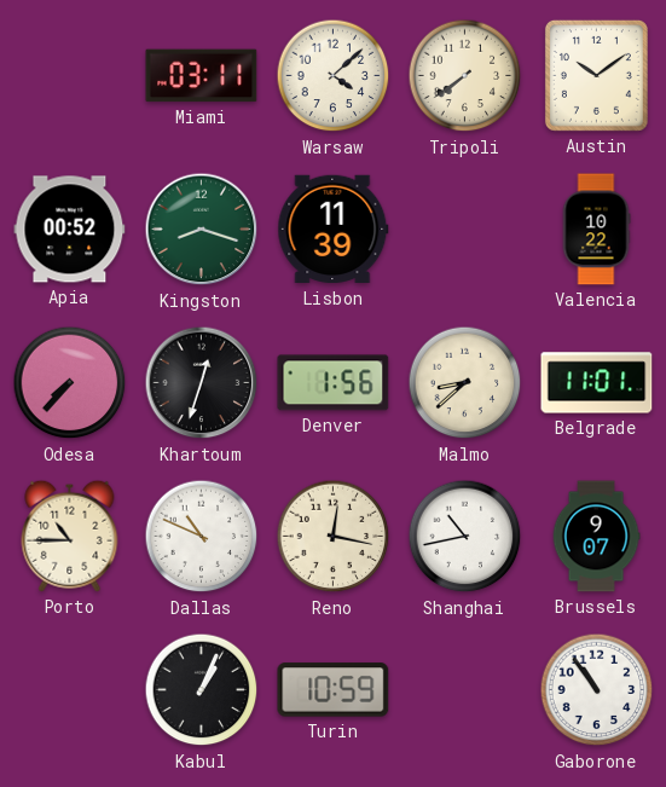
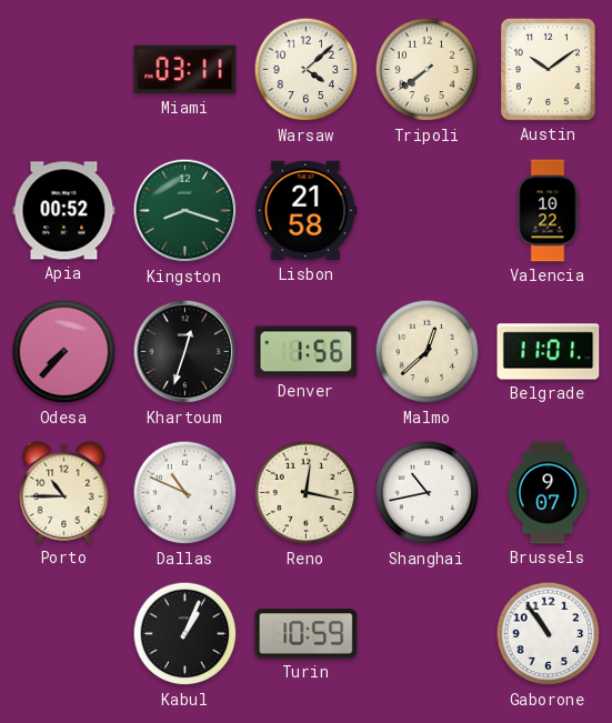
Lisbon: 11:39 -> 21:58 (307, 211)
Malmo: 8:38 -> 12:38 (428, 352)
